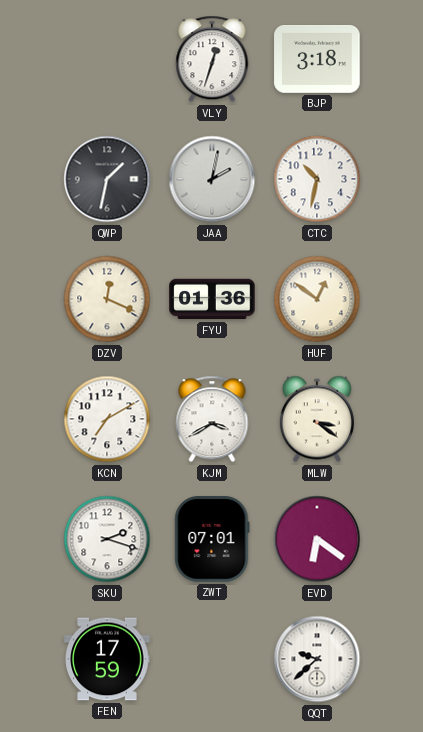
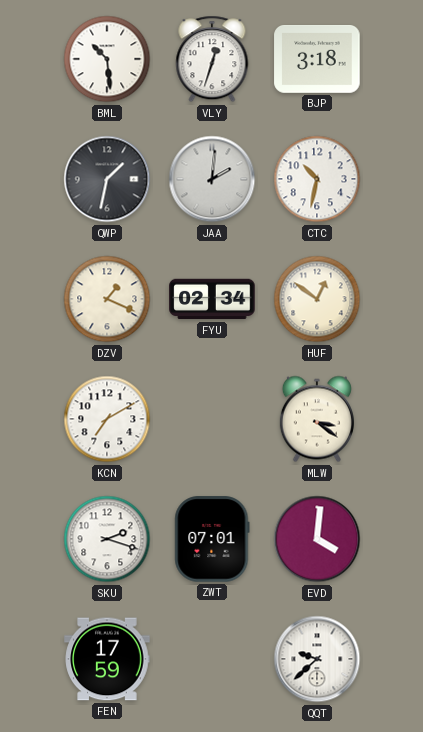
BML: none -> 10:29 (107, 59)
JAA: 2:02 -> 2:01 (212, 179)
DZV: 12:19 -> 1:19 (107, 299)
FYU: 01:36 -> 02:34 (212, 299)
KJM: 3:40 -> none (212, 419)
EVD: 6:21 -> 4:01 (317, 539)
